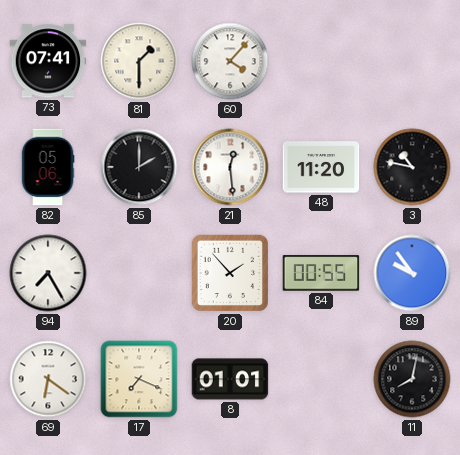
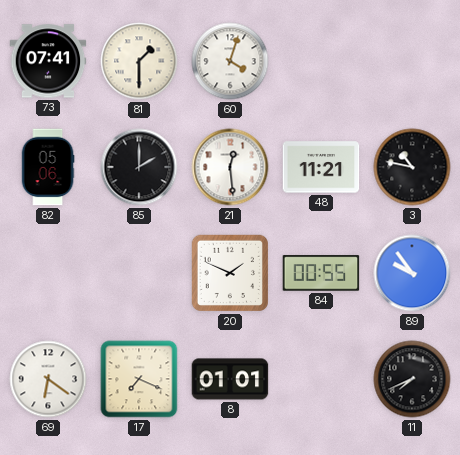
60: 4:07 -> 4:03 (230, 61)
48: 11:20 -> 11:21 (321, 167)
94: 7:25 -> none (48, 273)
20: 1:53 -> 1:49 (230, 273)
11: 8:02 -> 7:41 (412, 379)
